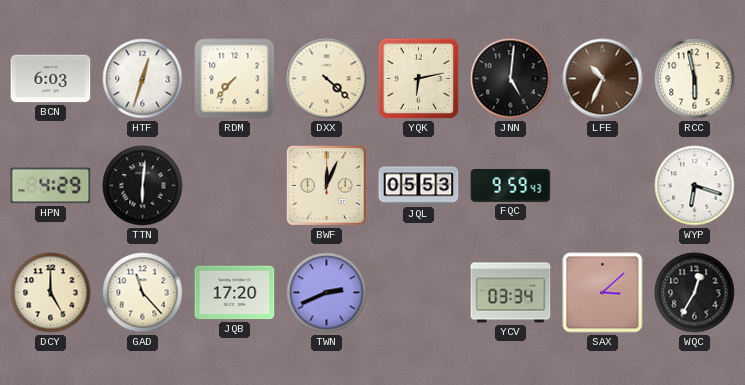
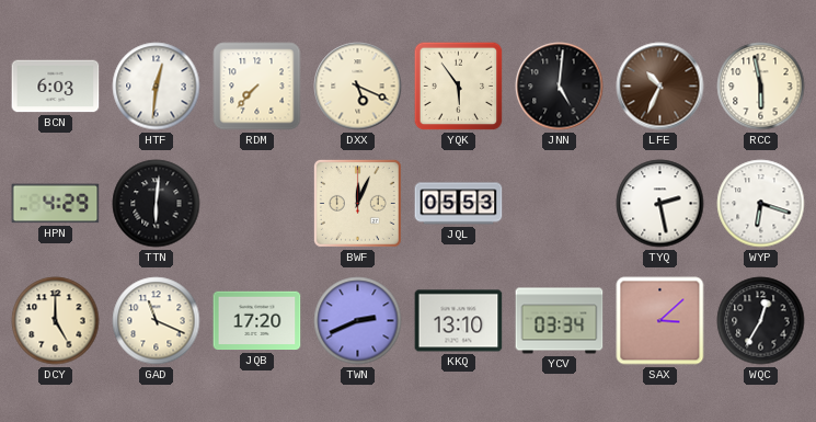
HTF: 12:33 -> 12:31 (157, 87)
DXX: 4:22 -> 5:19 (358, 87)
YQK: 6:13 -> 5:54 (459, 87)
FQC: 9:59 -> none (511, 185)
TYQ: none -> 2:28 (660, 204)
GAD: 11:23 -> 11:19 (157, 321)
KKQ: none -> 13:10 (459, 321)
